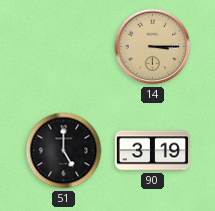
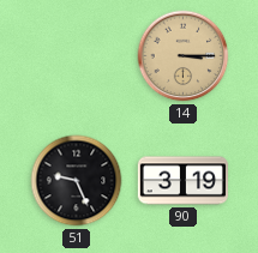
51: 5:00 -> 9:26 (77, 181)
